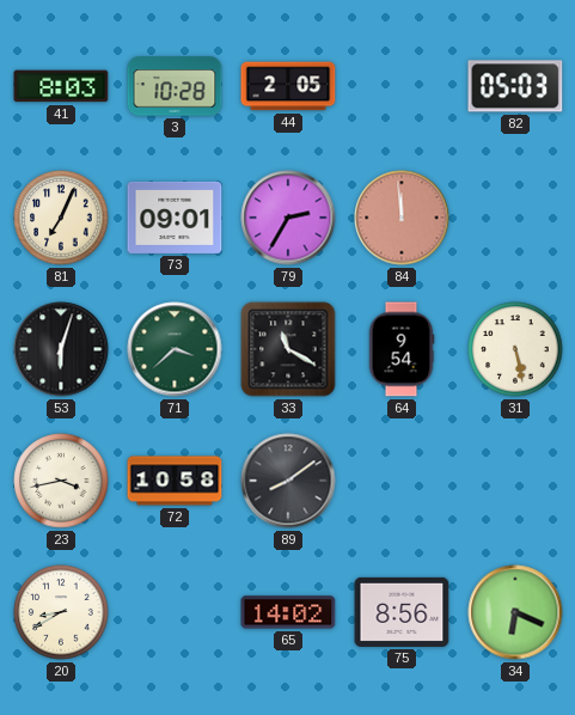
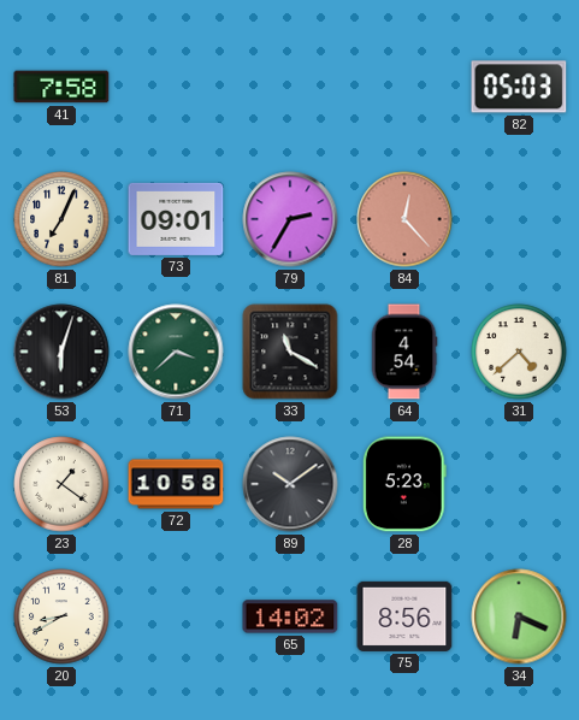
41: 8:03 -> 7:58 (61, 87)
3: 10:28 -> none (175, 86)
44: 2:05 -> none (288, 86)
84: 11:59 -> 12:23 (404, 219)
64: 9:54 -> 4:54 (404, 352)
31: 5:28 -> 4:38 (519, 352)
23: 3:43 -> 1:21 (61, 484)
89: 8:09 -> 10:09 (290, 484)
28: none -> 5:23 (404, 484)
